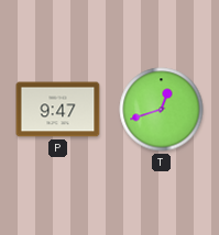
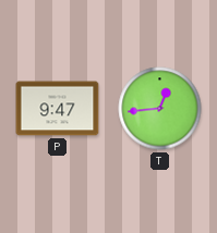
T: 12:42 -> 12:44 (160, 109)
